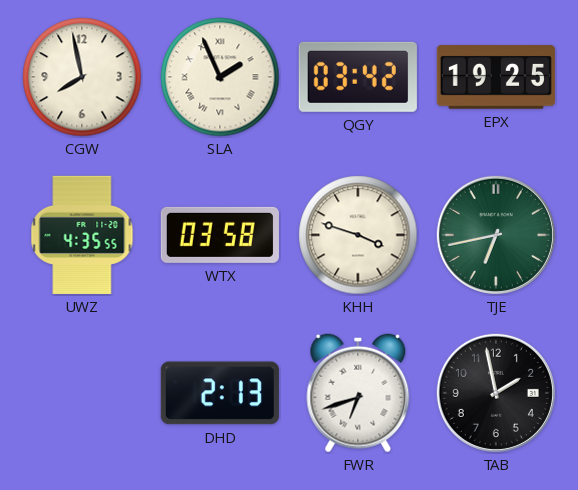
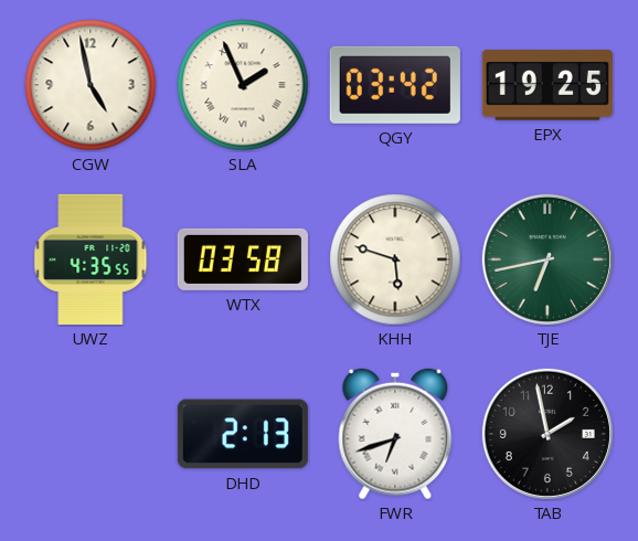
CGW: 7:58 -> 4:58 (91, 85)
KHH: 3:48 -> 5:48 (395, 259)
